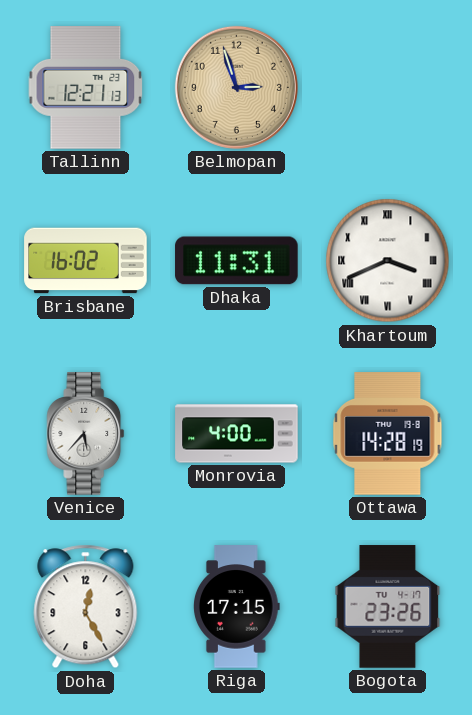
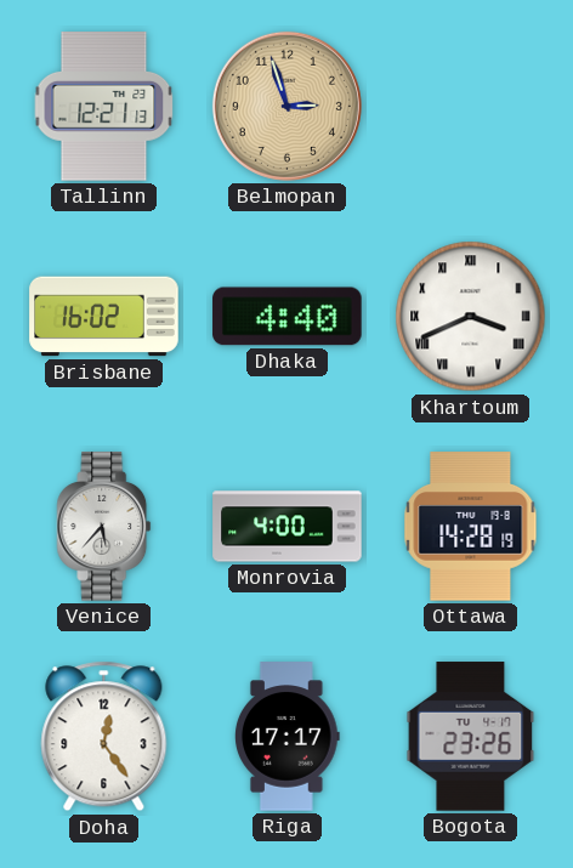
Dhaka: 11:31 -> 4:40 (288, 317)
Doha: 12:25 -> 12:24 (104, 737)
Riga: 17:15 -> 17:17 (288, 737)
